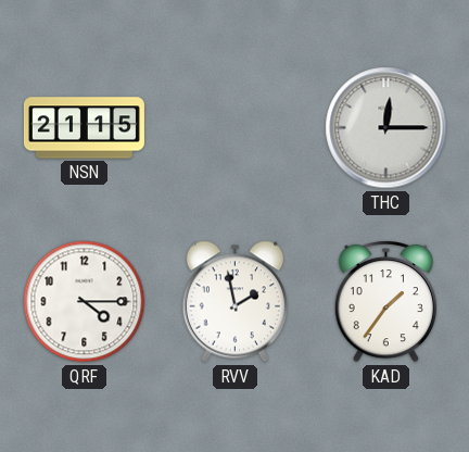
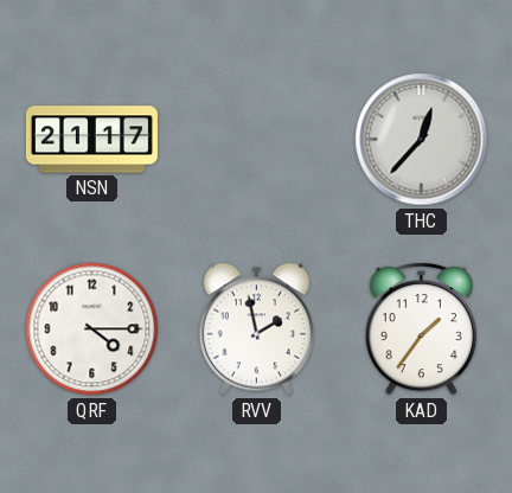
NSN: 21:15 -> 21:17 (91, 140)
THC: 12:15 -> 12:37 (422, 140)
